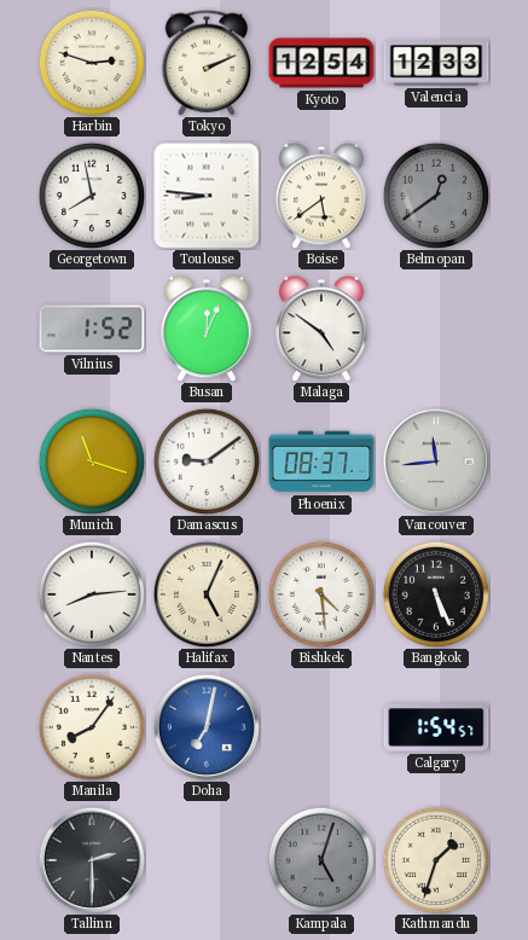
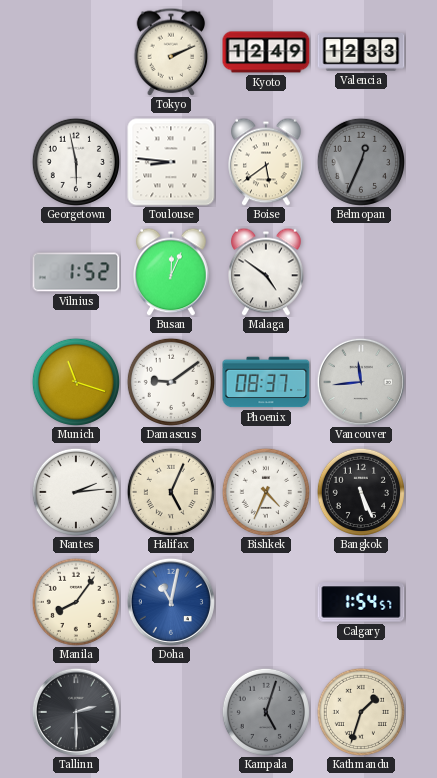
Harbin: 2:48 -> none (92, 63)
Kyoto: 12:54 -> 12:49 (266, 52)
Georgetown: 7:58 -> 5:58 (76, 162)
Belmopan: 12:39 -> 12:34 (361, 162)
Nantes: 8:14 -> 2:14 (76, 492)
Bishkek: 4:29 -> 4:34 (266, 492)
Doha: 7:02 -> 11:02 (171, 602)
